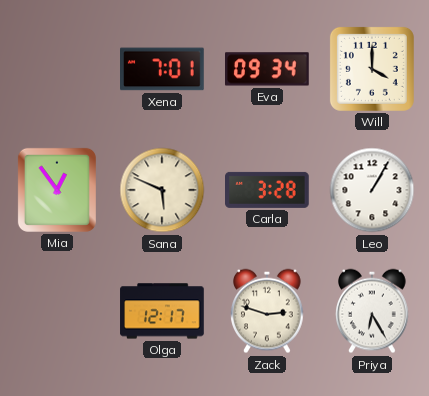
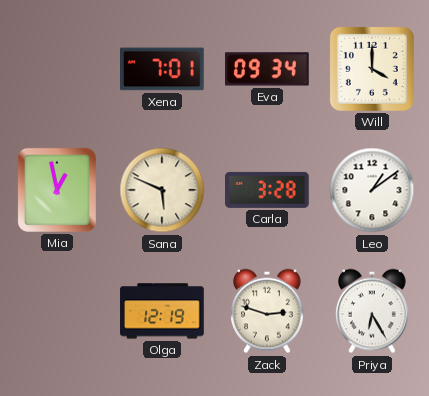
Mia: 12:54 -> 12:58 (57, 190)
Leo: 1:05 -> 1:09 (372, 190)
Olga: 12:17 -> 12:19 (162, 311)
